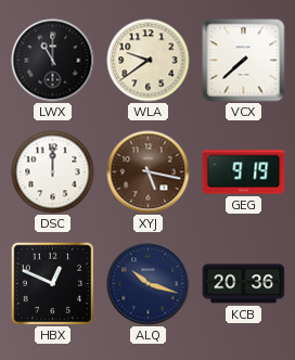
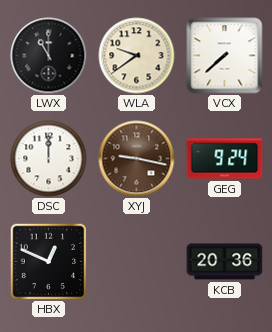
XYJ: 5:17 -> 9:17 (137, 159)
GEG: 9:19 -> 9:24 (225, 159)
ALQ: 10:18 -> none (149, 284)
